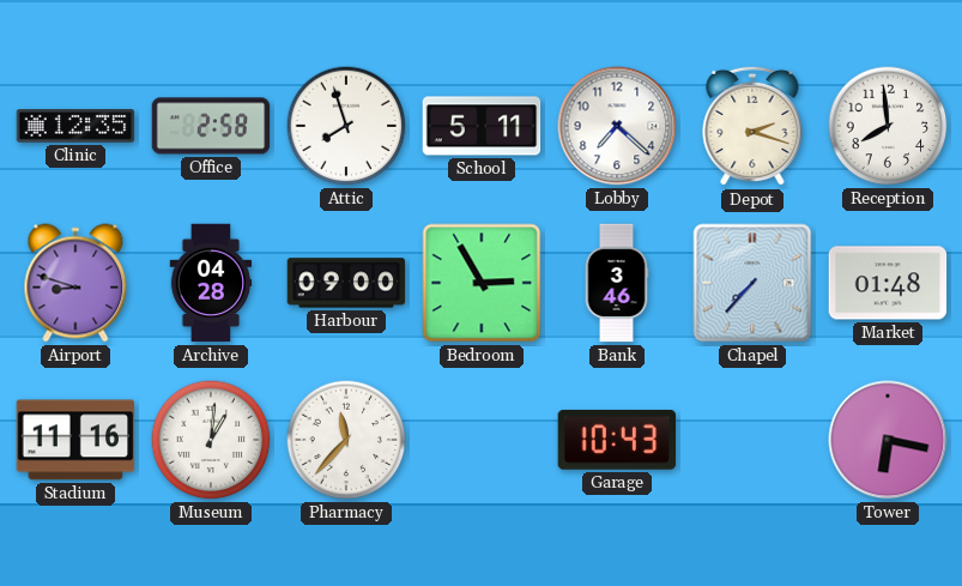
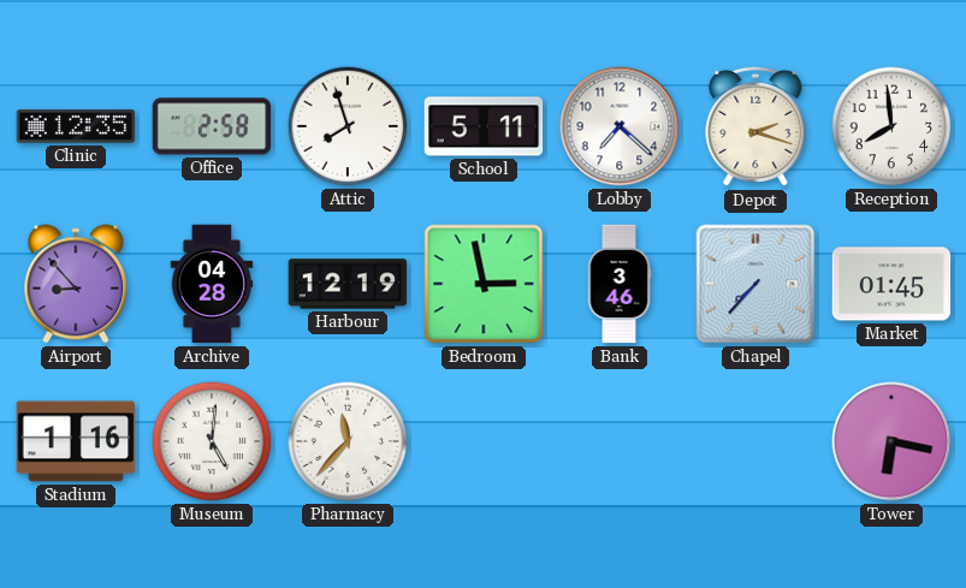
Airport: 8:48 -> 8:53 (76, 284)
Harbour: 09:00 -> 12:19 (348, 284)
Bedroom: 2:55 -> 2:58 (484, 284)
Market: 01:48 -> 01:45 (891, 284)
Stadium: 11:16 -> 1:16 (76, 441)
Museum: 1:01 -> 5:01 (212, 441)
Garage: 10:43 -> none (617, 440)
